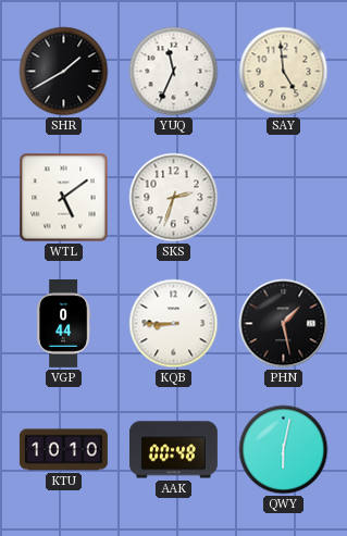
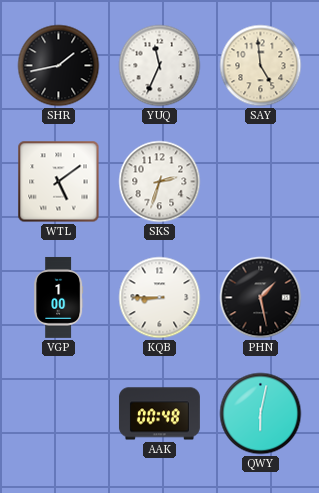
SHR: 1:40 -> 1:43 (59, 66)
VGP: 0:44 -> 1:00 (59, 297)
KTU: 10:10 -> none (63, 450)
